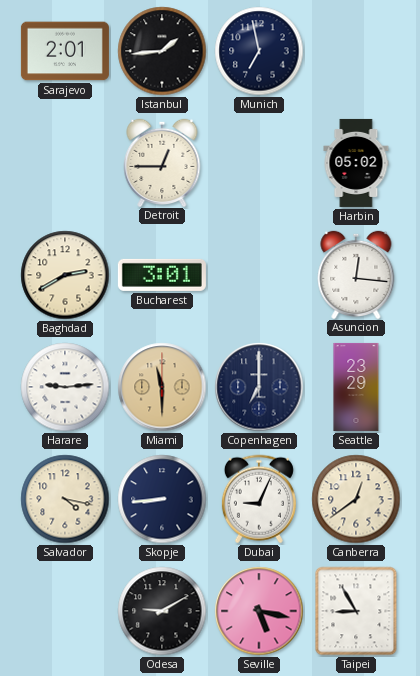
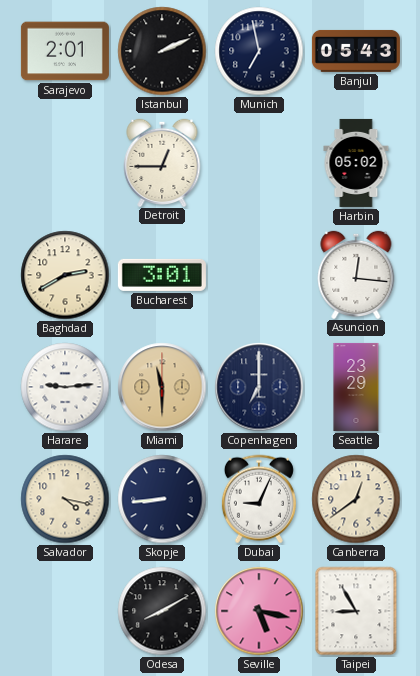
Istanbul: 1:44 -> 2:11 (162, 51)
Banjul: none -> 05:43 (356, 51)
Odesa: 9:10 -> 8:10 (162, 611)
